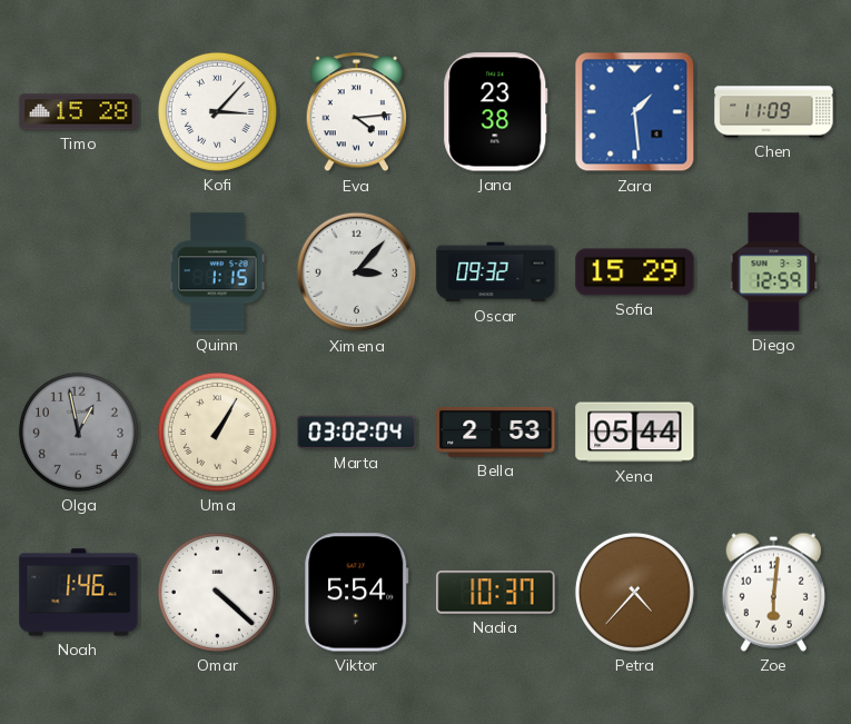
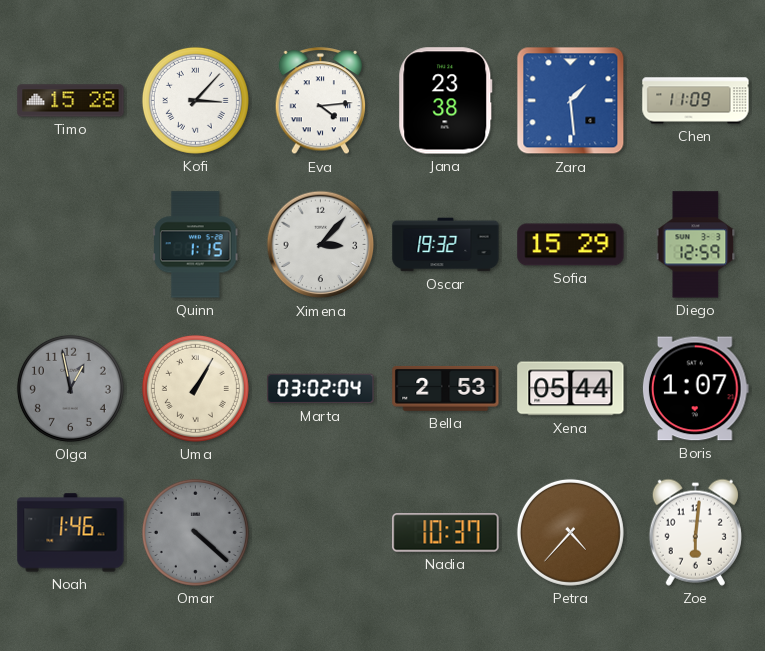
Oscar: 09:32 -> 19:32 (446, 245)
Boris: none -> 1:07 (695, 389)
Omar dial: white -> grey (195, 532)
Viktor: 5:54 -> none (357, 593)
